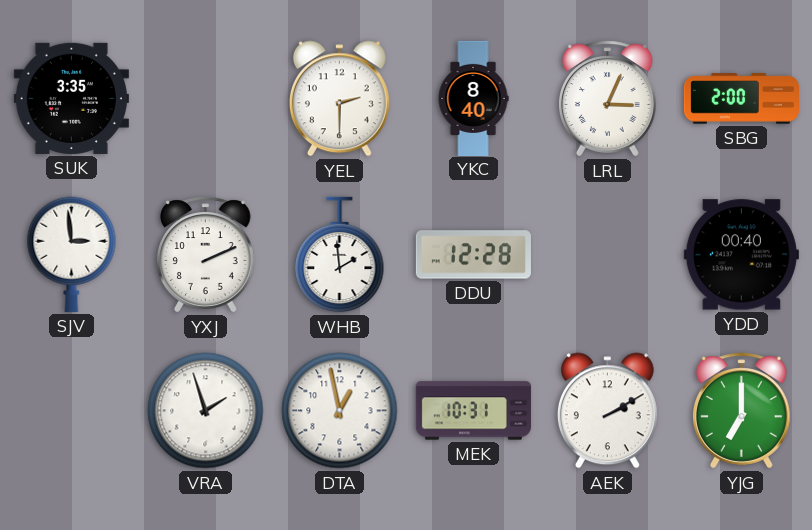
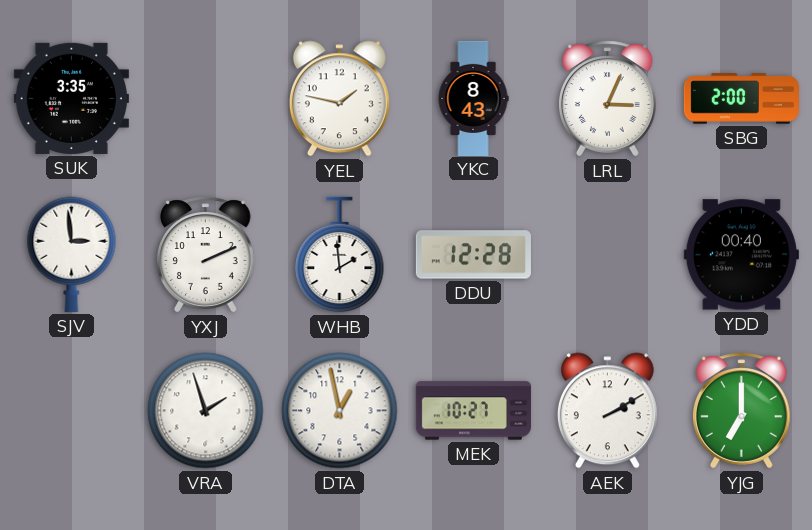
YEL: 2:30 -> 1:47 (339, 99)
YKC: 8:40 -> 8:43 (473, 98)
MEK: 10:31 -> 10:27 (473, 411)
